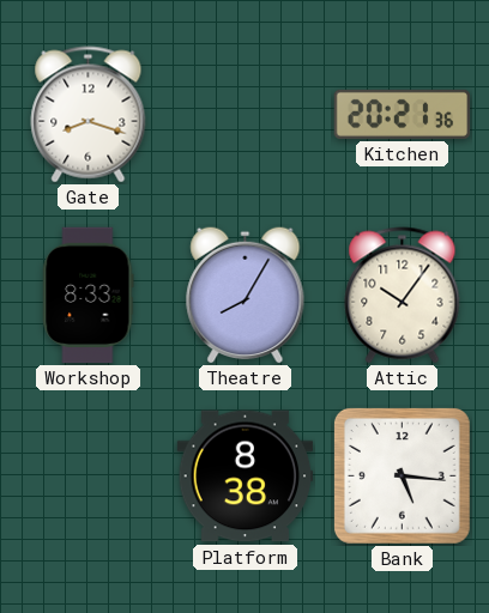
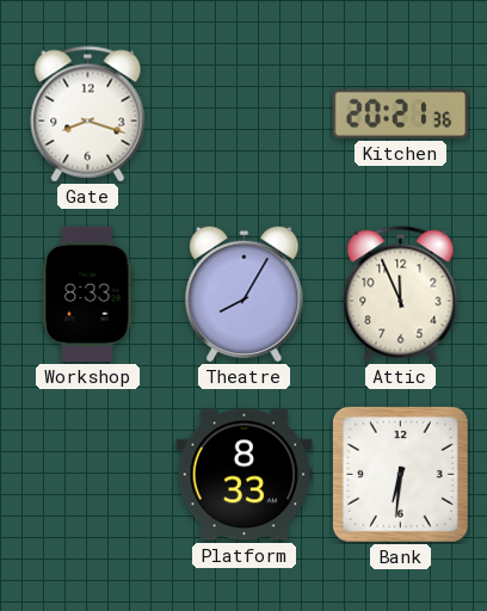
Attic: 10:06 -> 11:56 (401, 295)
Platform: 8:38 -> 8:33 (245, 475)
Bank: 5:16 -> 6:31 (400, 474)
